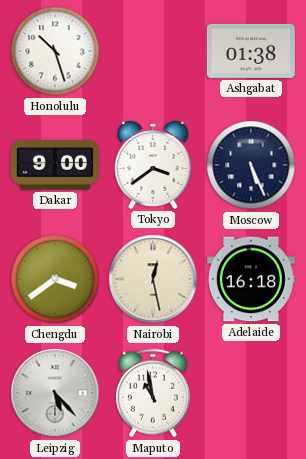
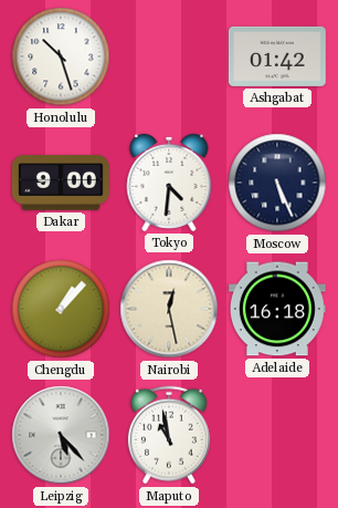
Ashgabat: 01:38 -> 01:42 (277, 56)
Tokyo: 3:39 -> 4:31 (169, 183)
Chengdu: 3:39 -> 1:07 (61, 309)
